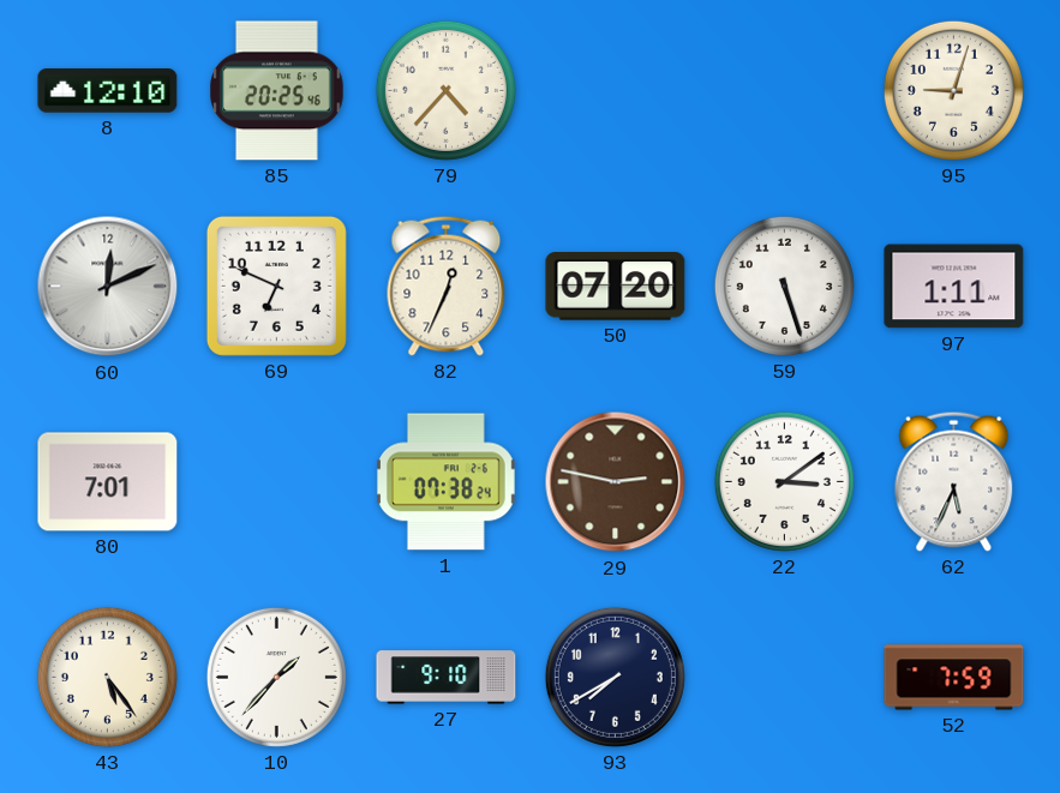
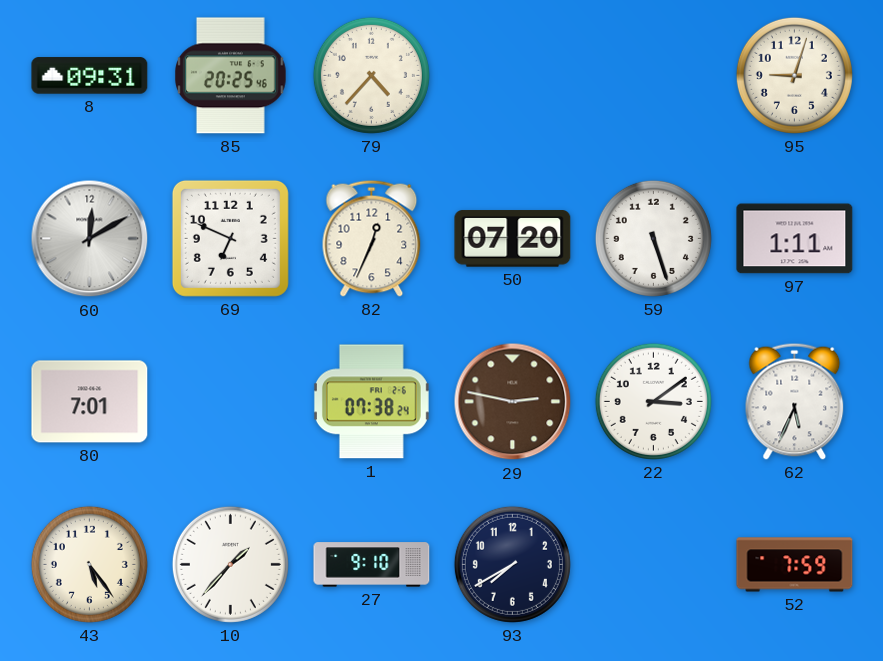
8: 12:10 -> 09:31 (90, 76)
60: 12:11 -> 12:10 (90, 239)
